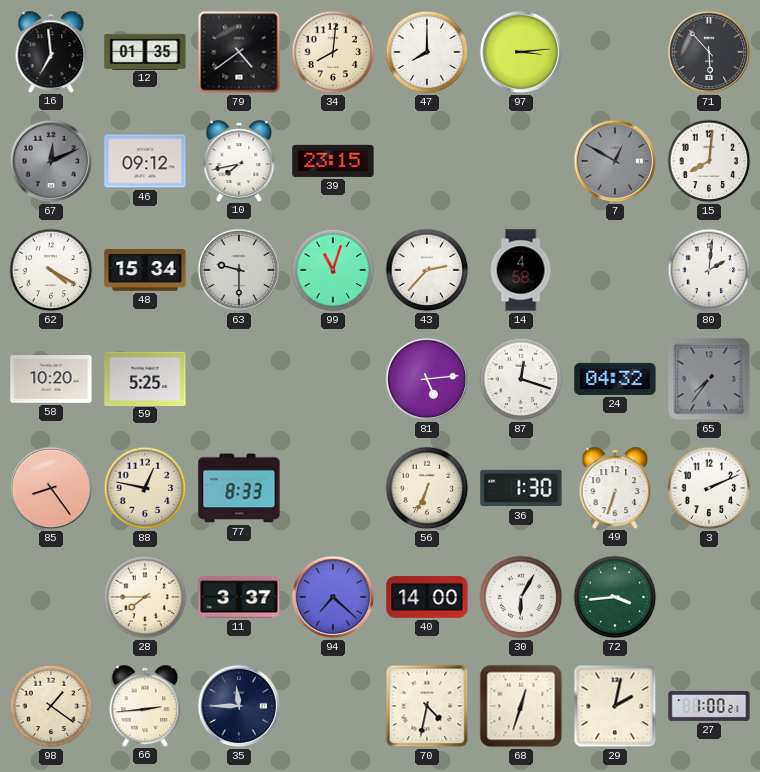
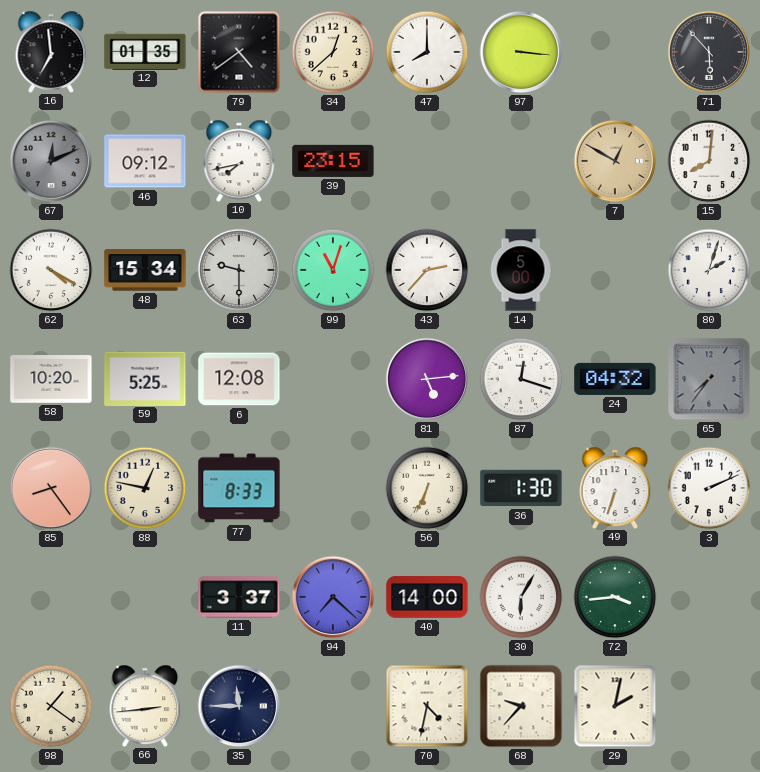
34: 8:01 -> 12:38 (333, 52)
97: 3:14 -> 3:16 (521, 52)
7 dial: grey -> champagne (615, 161)
14: 4:58 -> 5:00 (521, 270)
80: 2:01 -> 2:03 (709, 270)
6: none -> 12:08 (239, 379)
28: 7:45 -> none (145, 597)
68: 12:33 -> 9:37 (521, 706)
27: 1:00 -> none (709, 706)
